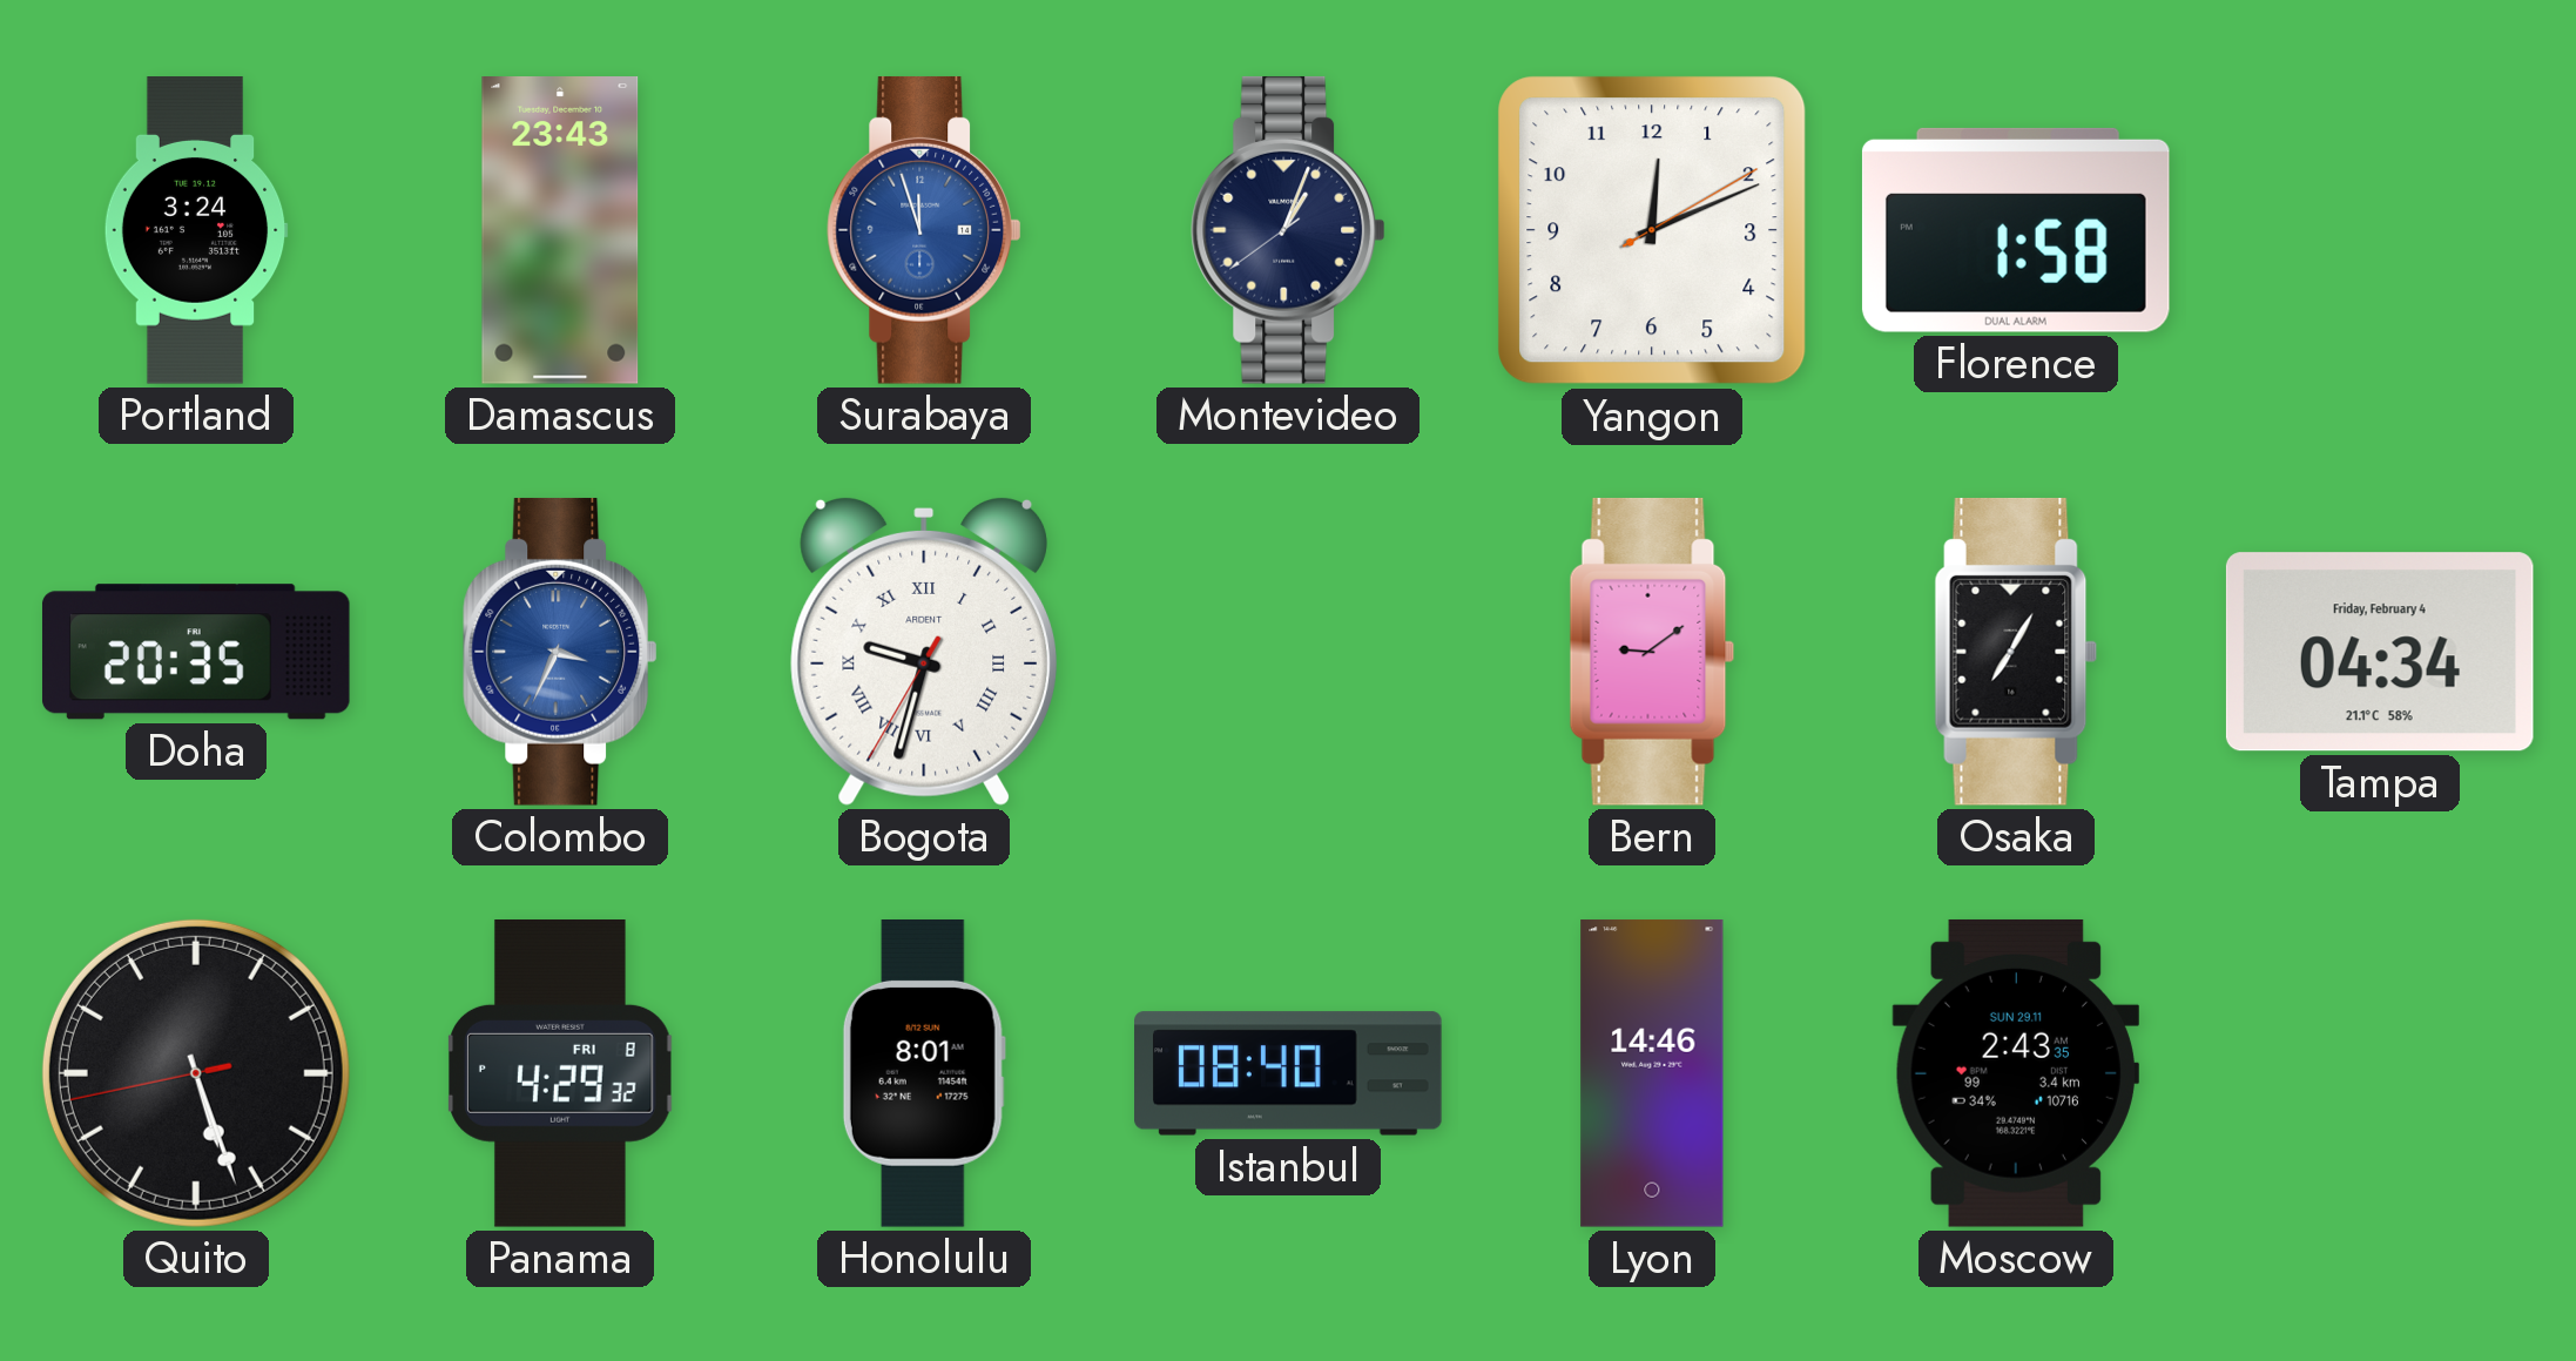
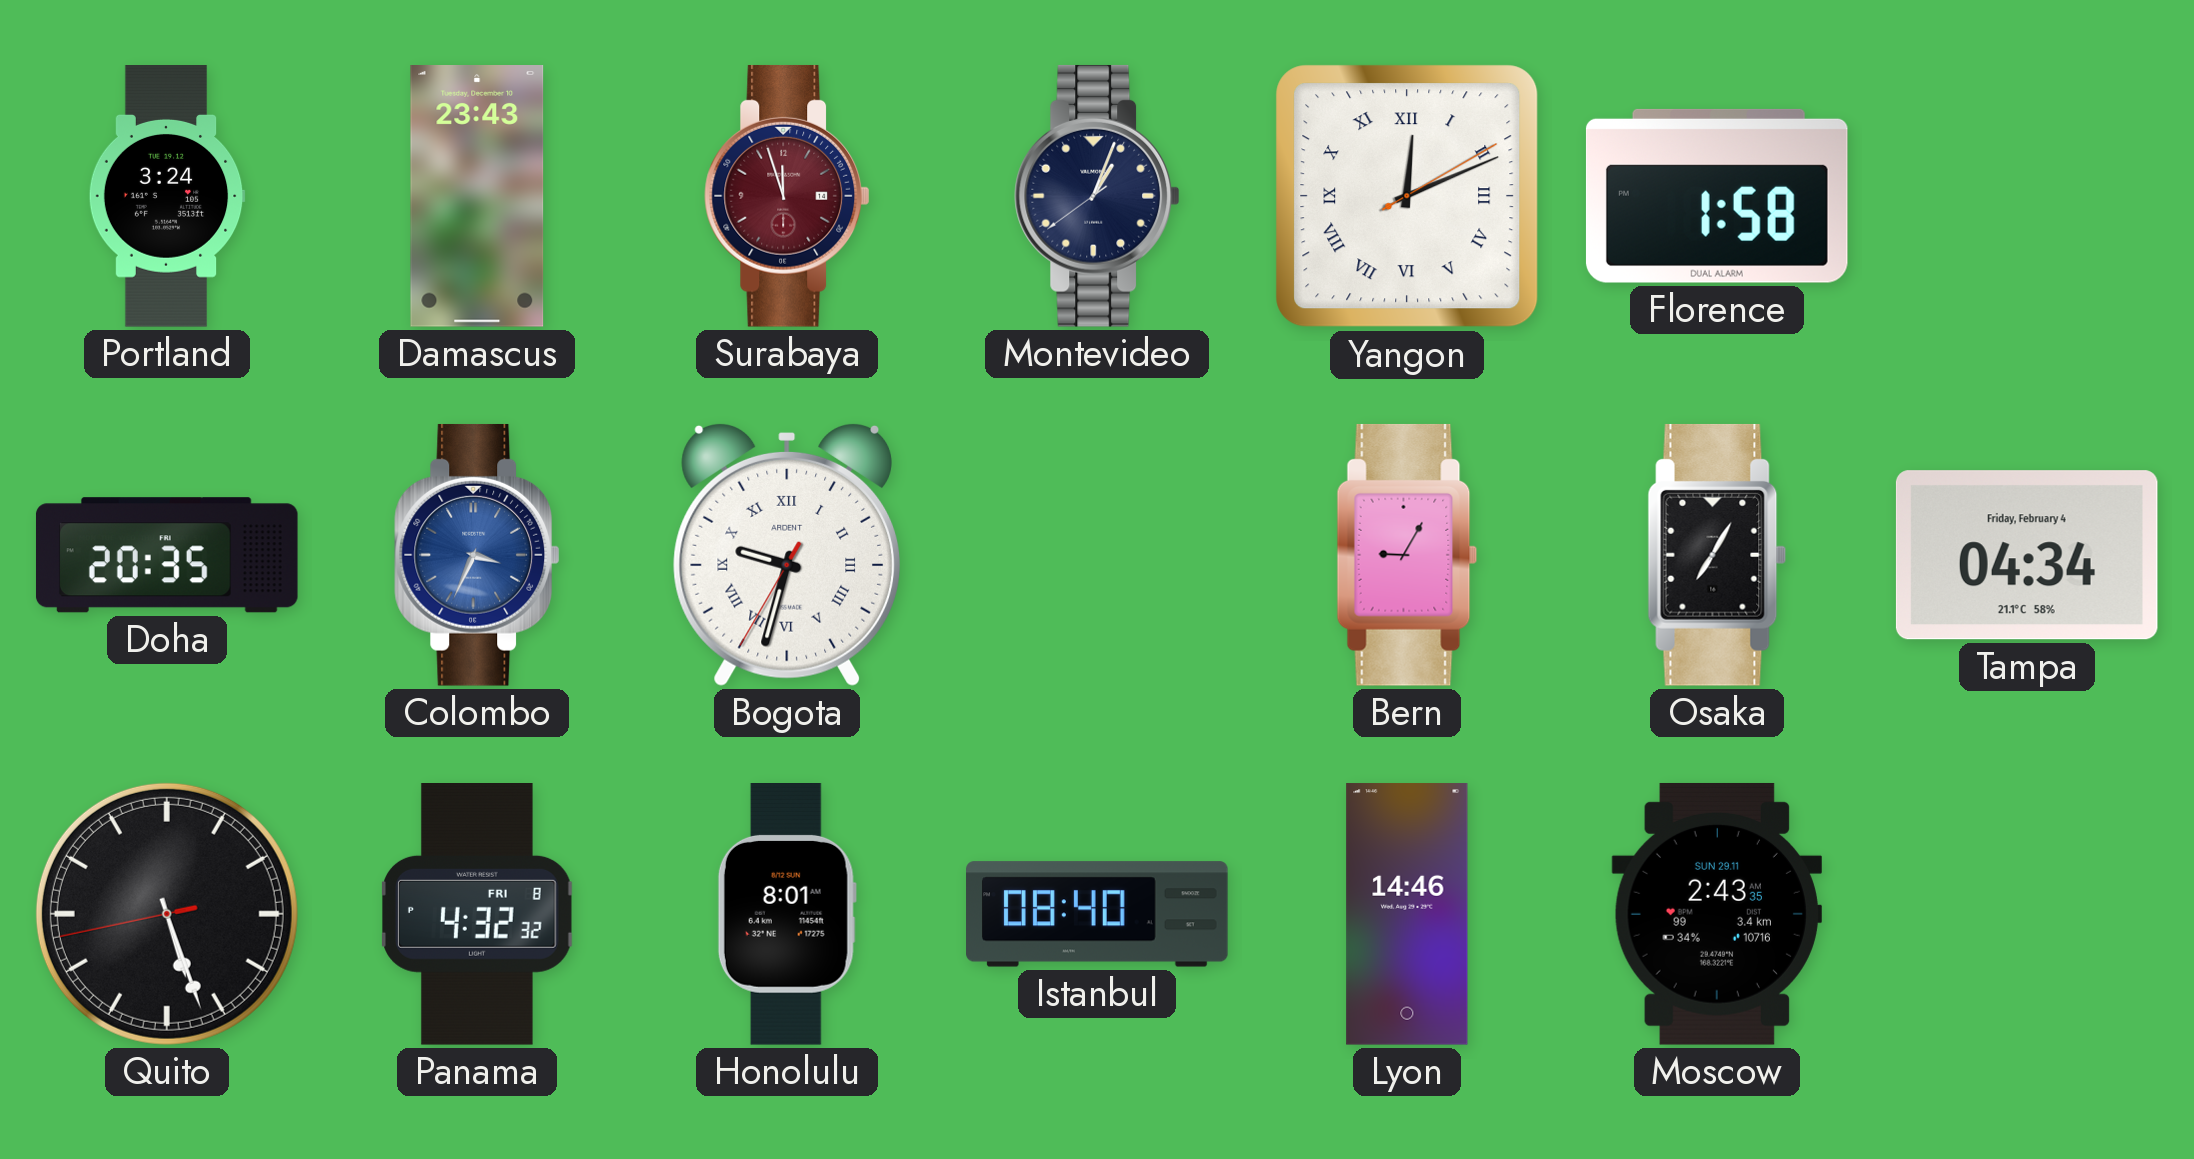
Surabaya dial: blue -> burgundy (787, 196)
Yangon numerals: Arabic -> Roman (1407, 196)
Bern: 9:09 -> 9:05 (1407, 555)
Panama: 4:29 -> 4:32 (477, 915)
